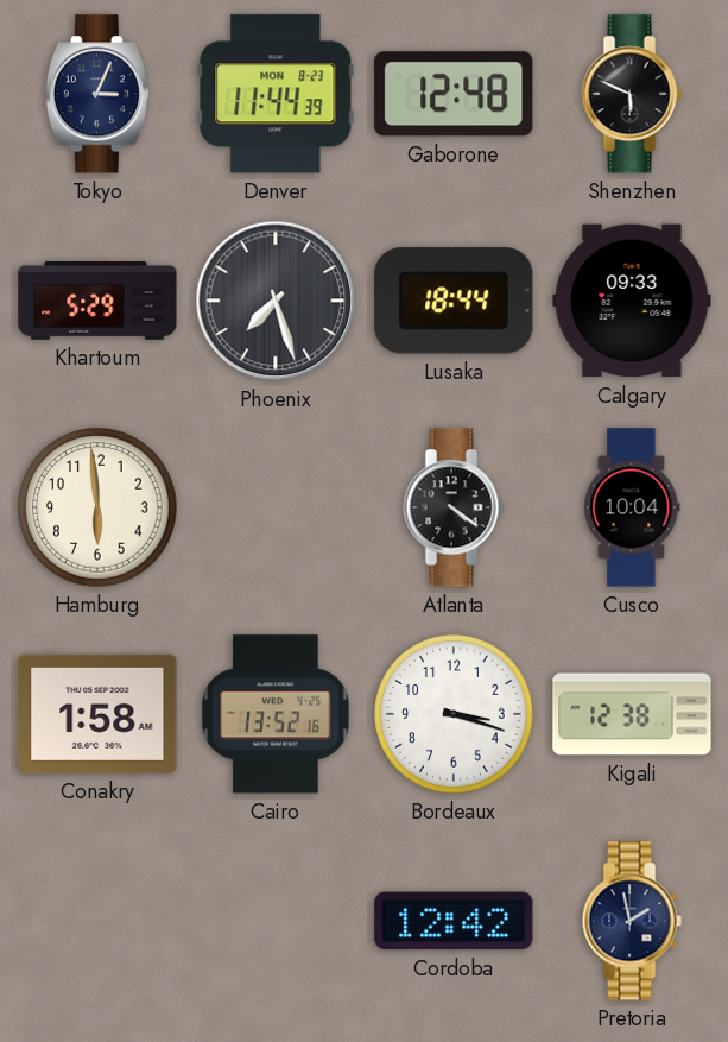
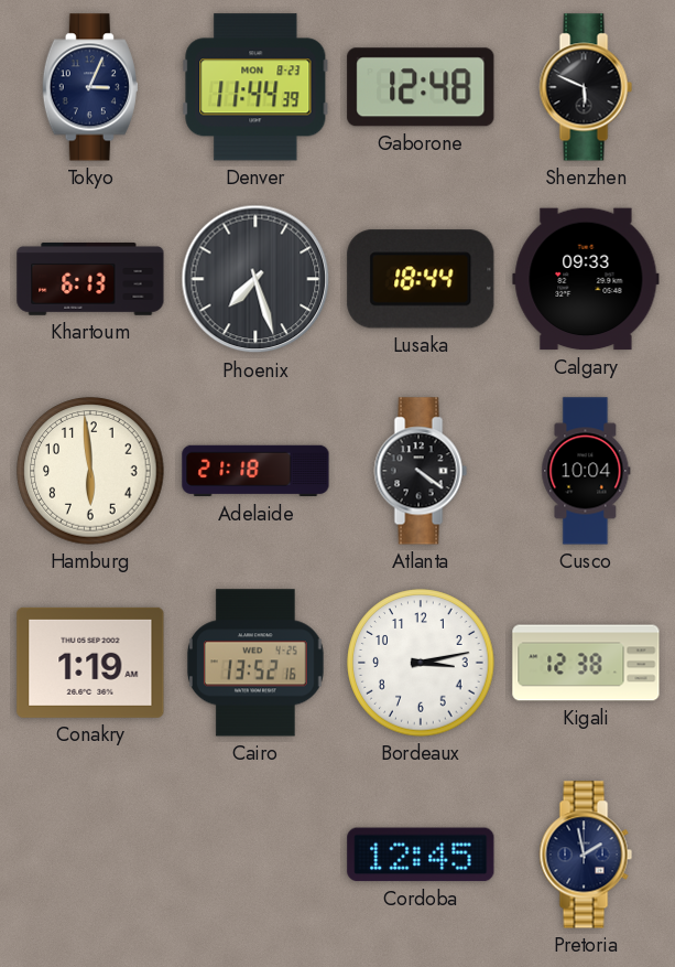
Khartoum: 5:29 -> 6:13 (90, 279)
Adelaide: none -> 21:18 (255, 471)
Conakry: 1:58 -> 1:19 (90, 663)
Bordeaux: 3:18 -> 3:13 (421, 663)
Cordoba: 12:42 -> 12:45 (421, 855)
